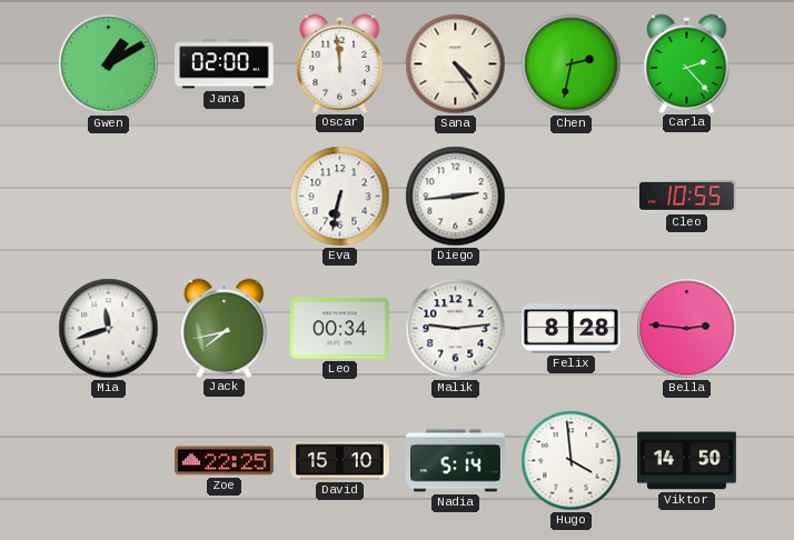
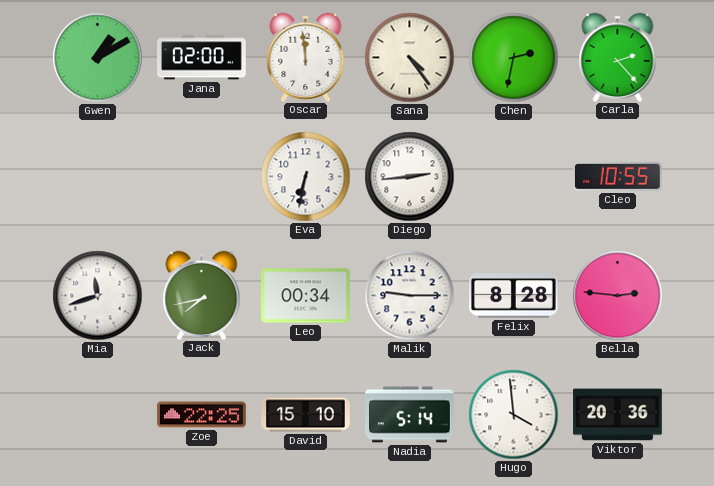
Malik: 9:14 -> 9:15 (410, 296)
Viktor: 14:50 -> 20:36 (618, 415)
